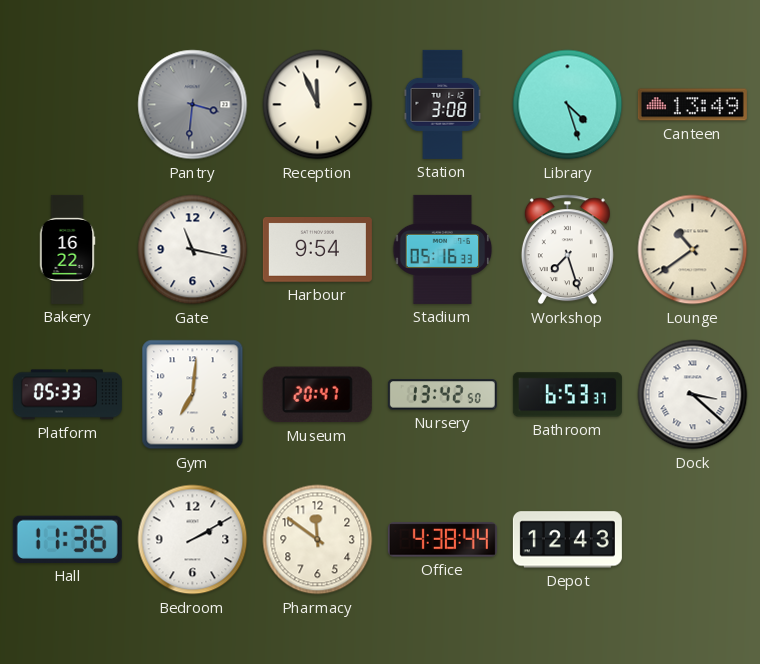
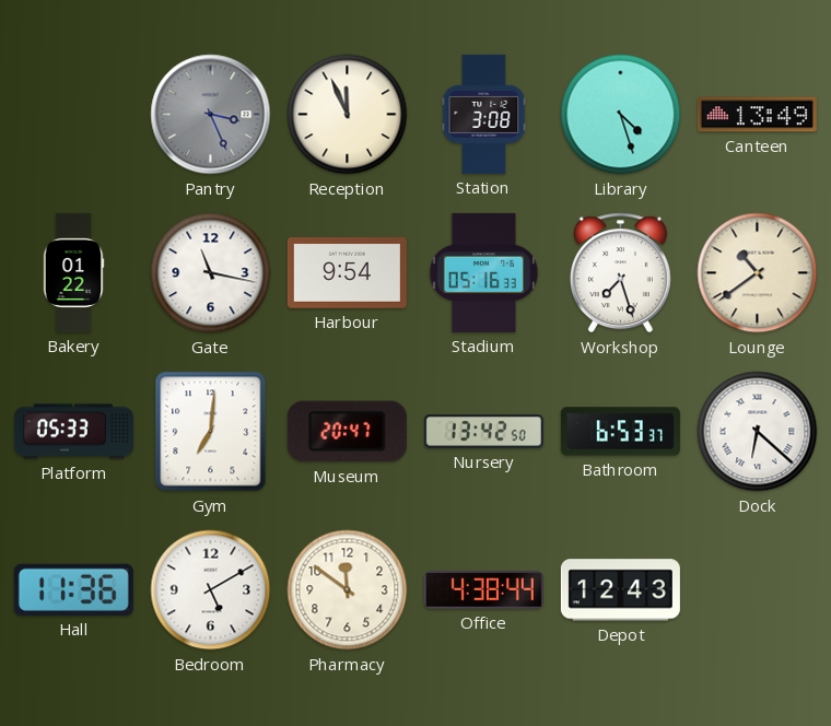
Pantry: 3:31 -> 3:26 (211, 115)
Bakery: 16:22 -> 01:22 (73, 272)
Dock: 3:22 -> 6:22 (758, 432)
Bedroom: 2:10 -> 5:10 (211, 590)
